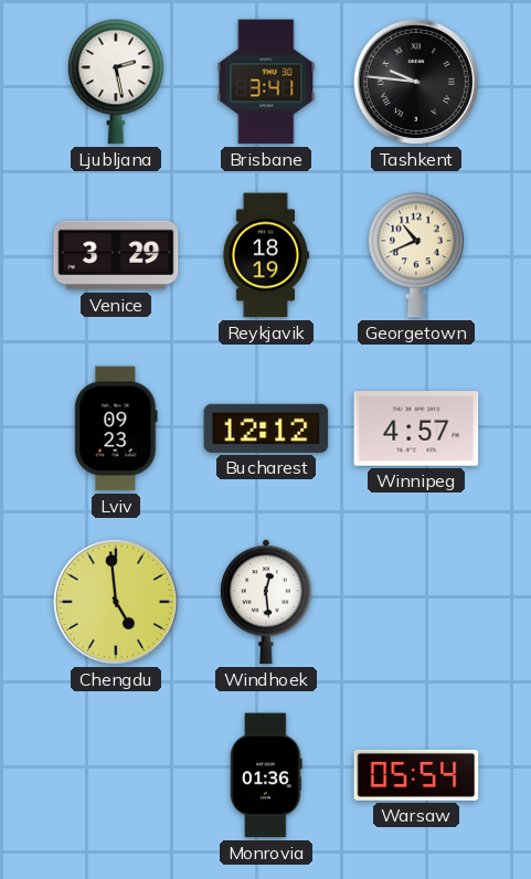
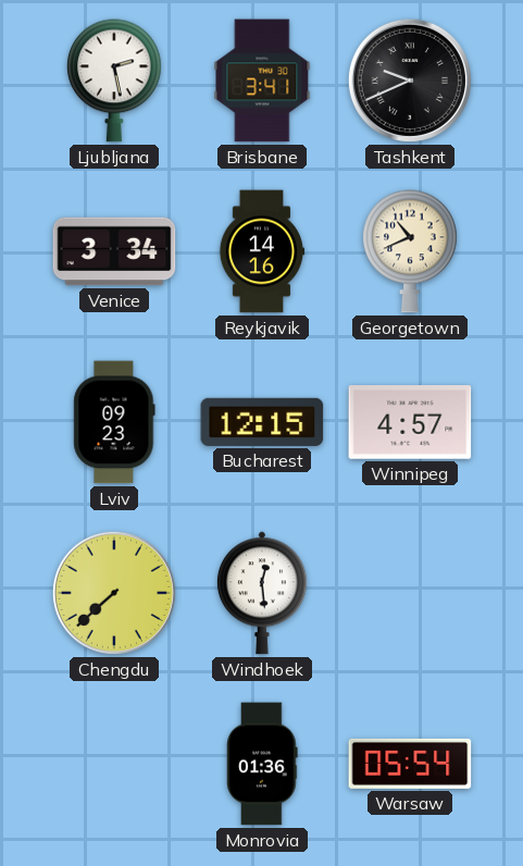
Tashkent: 9:46 -> 9:41 (410, 81)
Venice: 3:29 -> 3:34 (114, 251)
Reykjavik: 18:19 -> 14:16 (262, 251)
Bucharest: 12:12 -> 12:15 (262, 422)
Chengdu: 4:59 -> 7:38 (114, 593)
